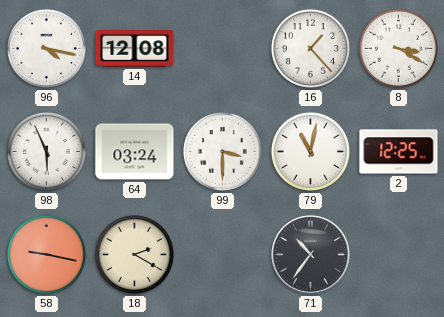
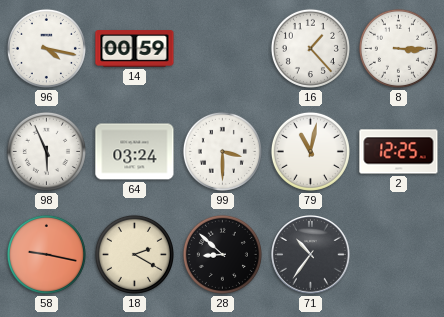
14: 12:08 -> 00:59 (135, 49)
8: 3:20 -> 3:15 (398, 48)
28: none -> 8:52 (222, 254)
